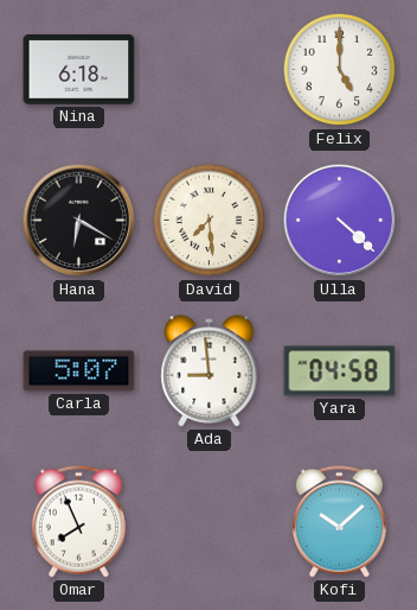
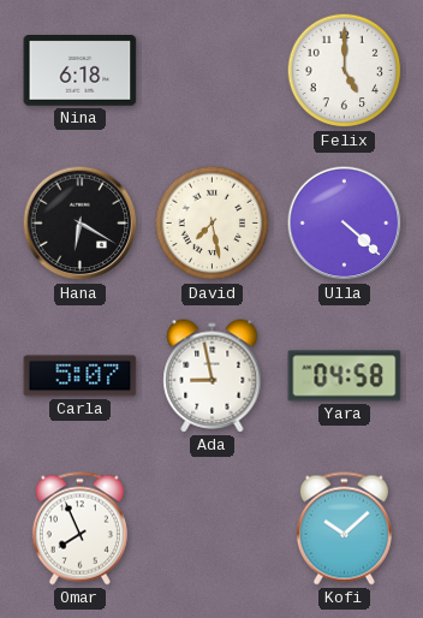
David: 7:29 -> 7:28 (213, 224)
Ada: 8:59 -> 8:58 (213, 376)
